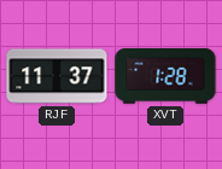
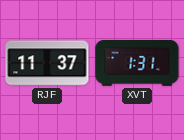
XVT: 1:28 -> 1:31 (137, 64)
